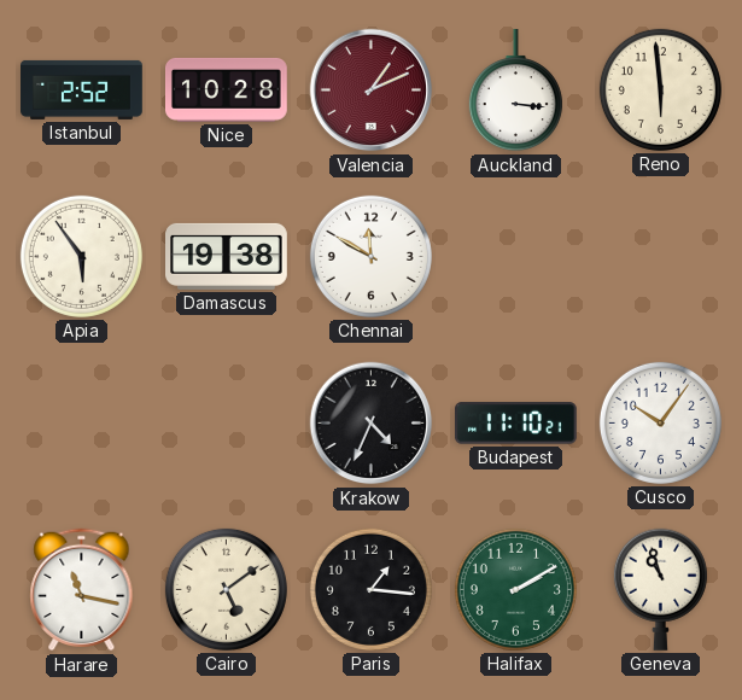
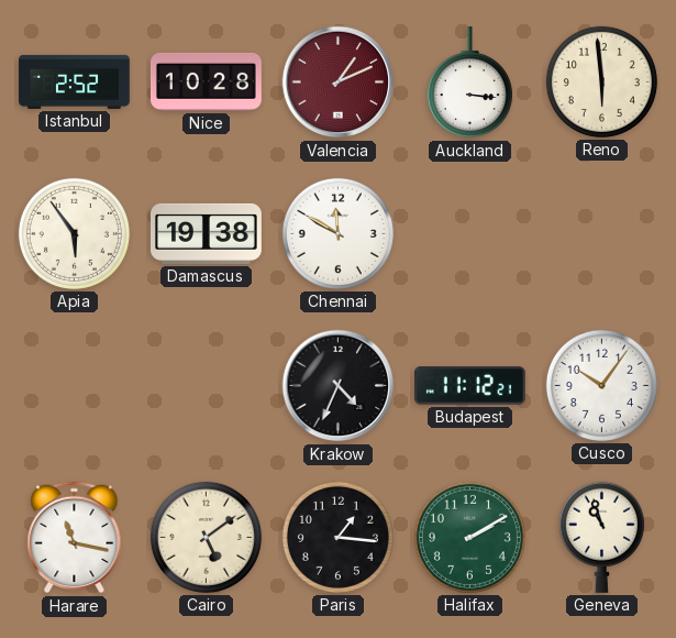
Budapest: 11:10 -> 11:12 (470, 386)
